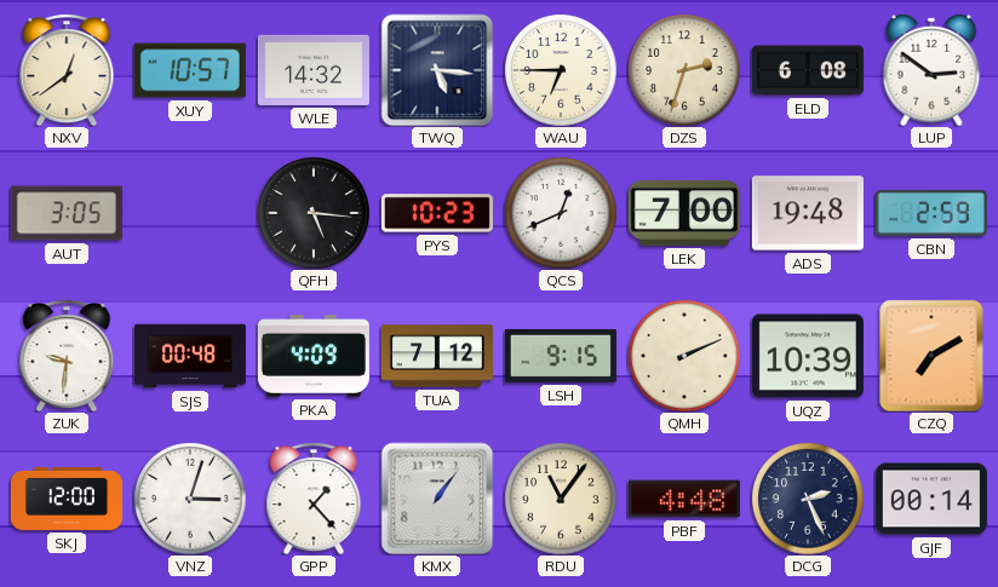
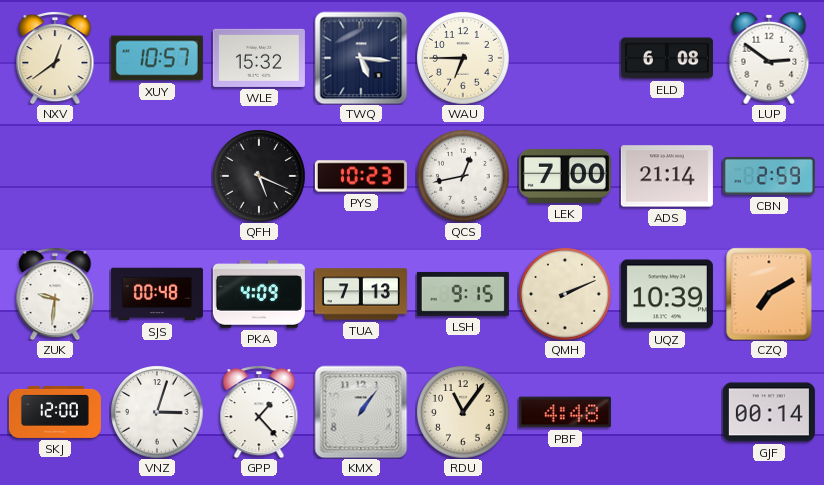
WLE: 14:32 -> 15:32 (259, 58)
DZS: 2:33 -> none (684, 70)
AUT: 3:05 -> none (67, 213)
QFH: 5:16 -> 5:19 (259, 176)
QCS: 12:41 -> 12:43 (463, 176)
ADS: 19:48 -> 21:14 (667, 176)
TUA: 7:12 -> 7:13 (361, 294)
DCG: 2:26 -> none (808, 499)
